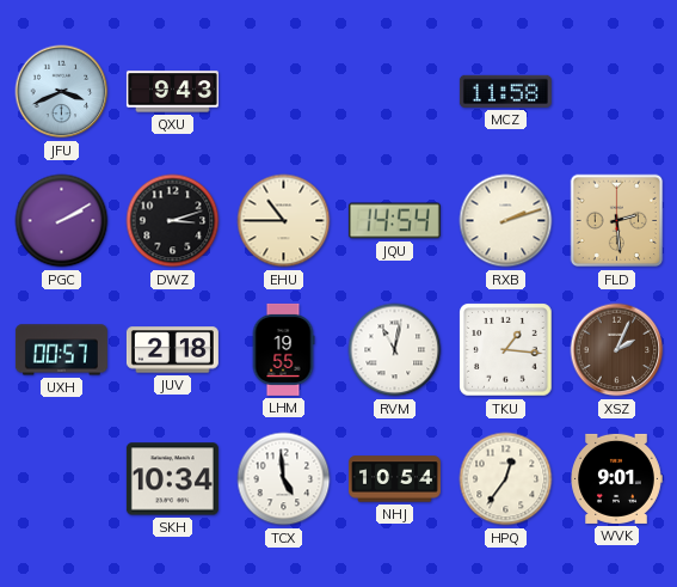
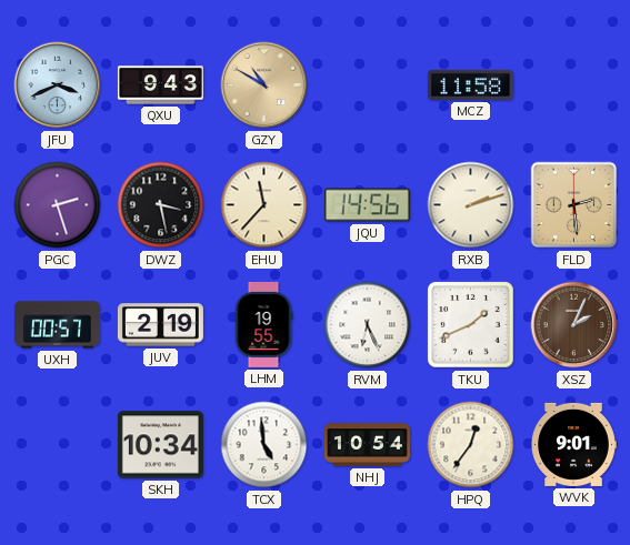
GZY: none -> 10:50 (264, 85)
PGC: 2:10 -> 2:27 (58, 205)
DWZ: 3:12 -> 3:28 (161, 205)
EHU: 10:45 -> 11:37 (264, 205)
JQU: 14:54 -> 14:56 (367, 205)
JUV: 2:18 -> 2:19 (160, 325)
RVM: 11:02 -> 6:26 (368, 325)
TKU: 1:16 -> 1:41 (471, 325)
